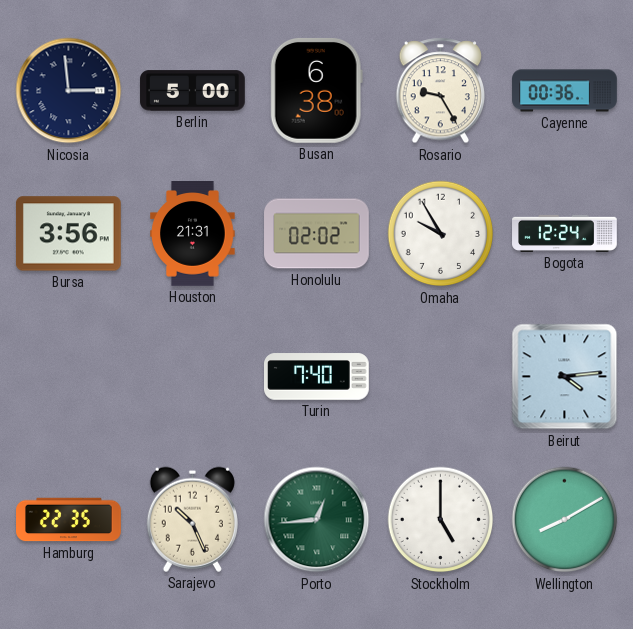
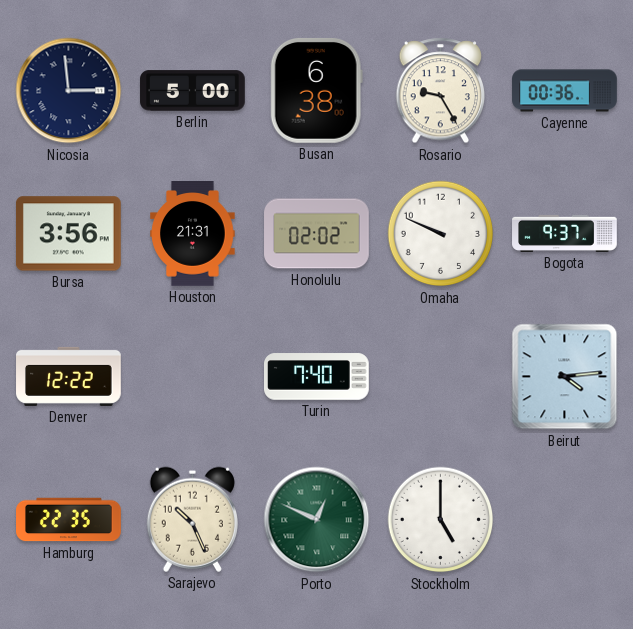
Omaha: 9:55 -> 9:49 (441, 234)
Bogota: 12:24 -> 9:37 (565, 233)
Denver: none -> 12:22 (69, 376)
Porto: 12:44 -> 12:49 (317, 520)
Wellington: 8:10 -> none (565, 520)
